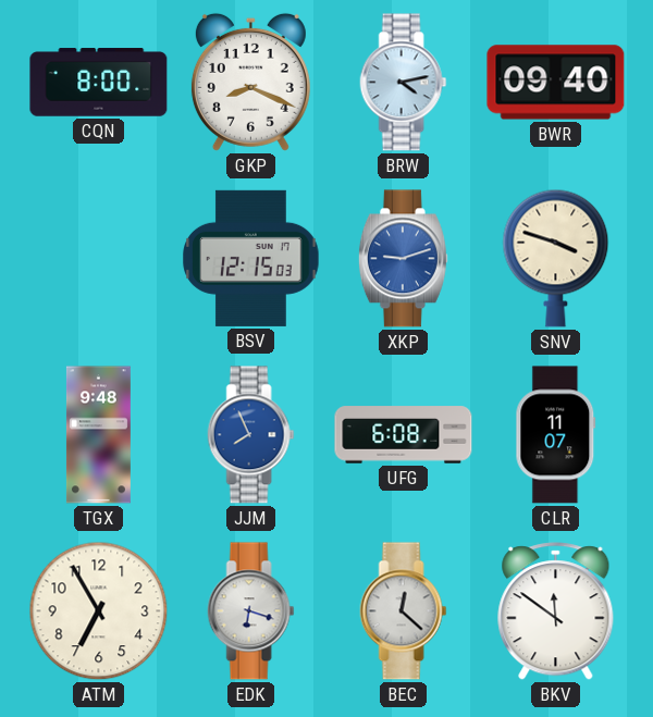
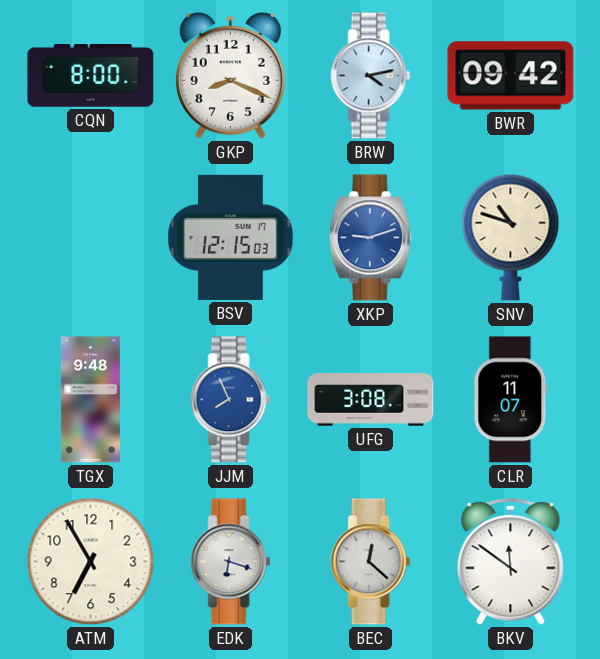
BWR: 09:40 -> 09:42 (511, 76)
SNV: 3:48 -> 10:48 (511, 237)
UFG: 6:08 -> 3:08 (371, 400)
